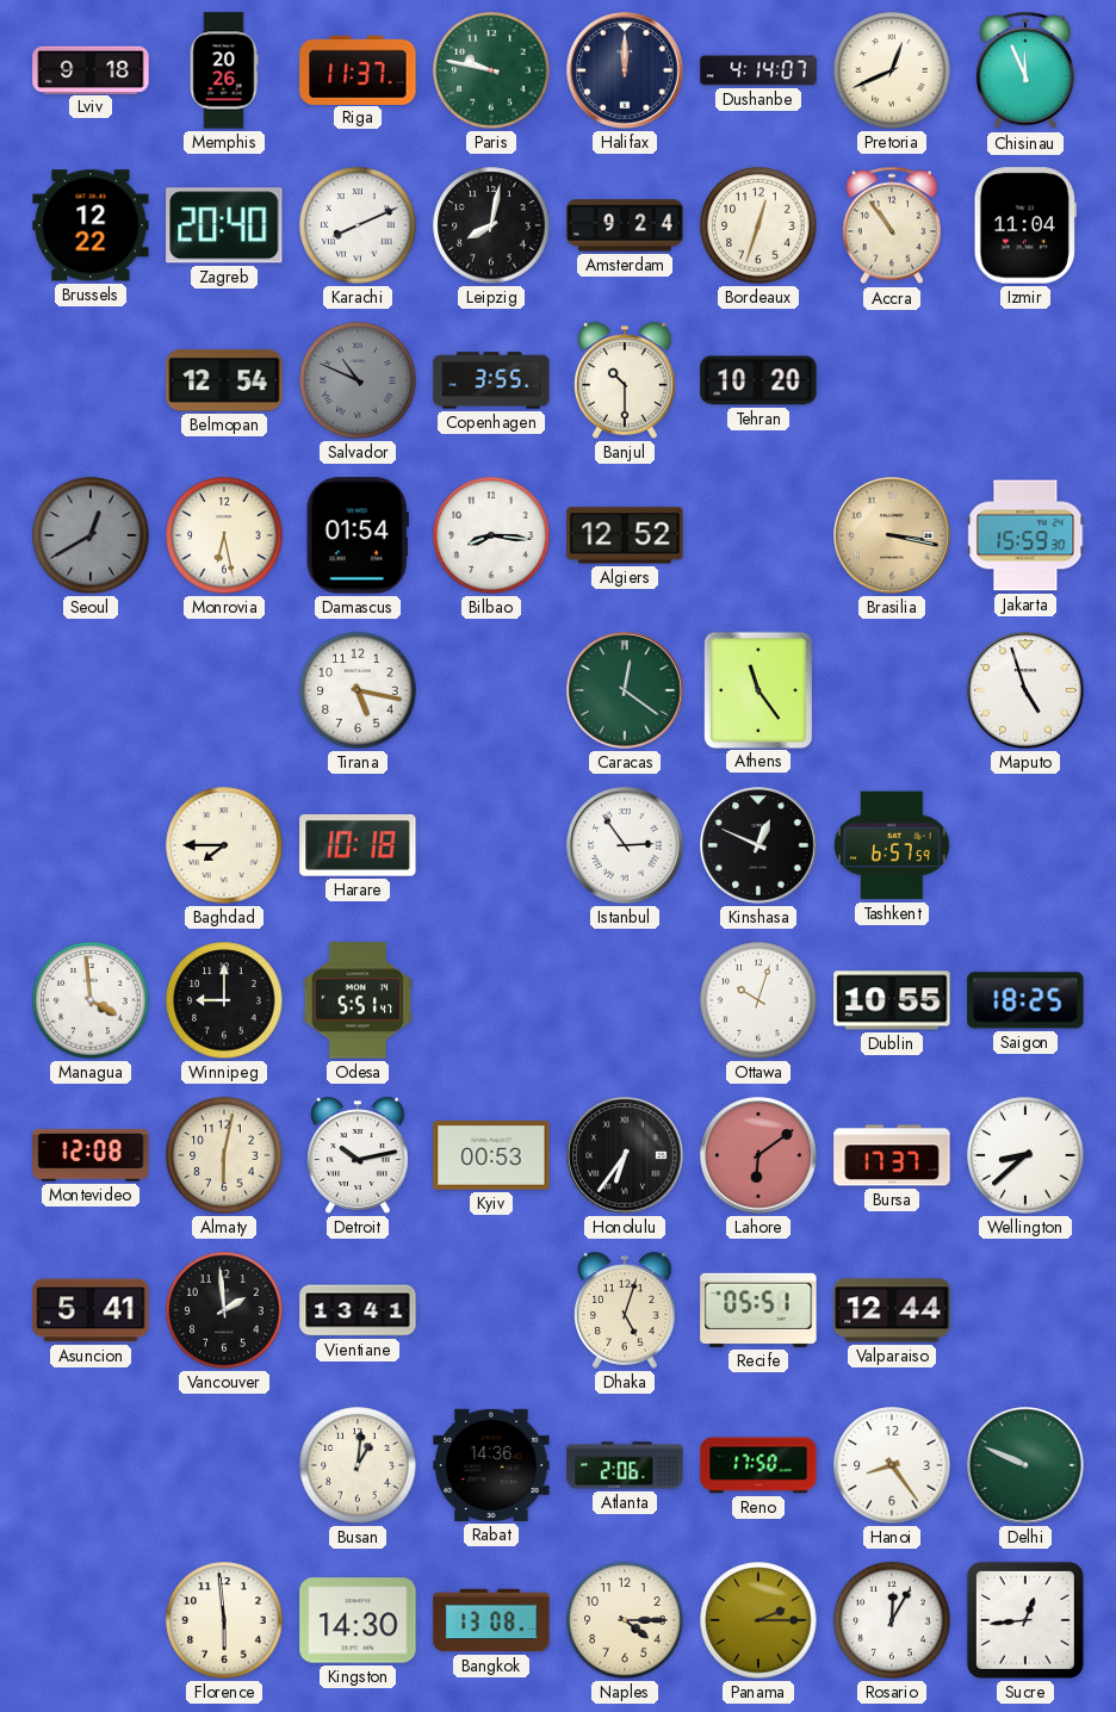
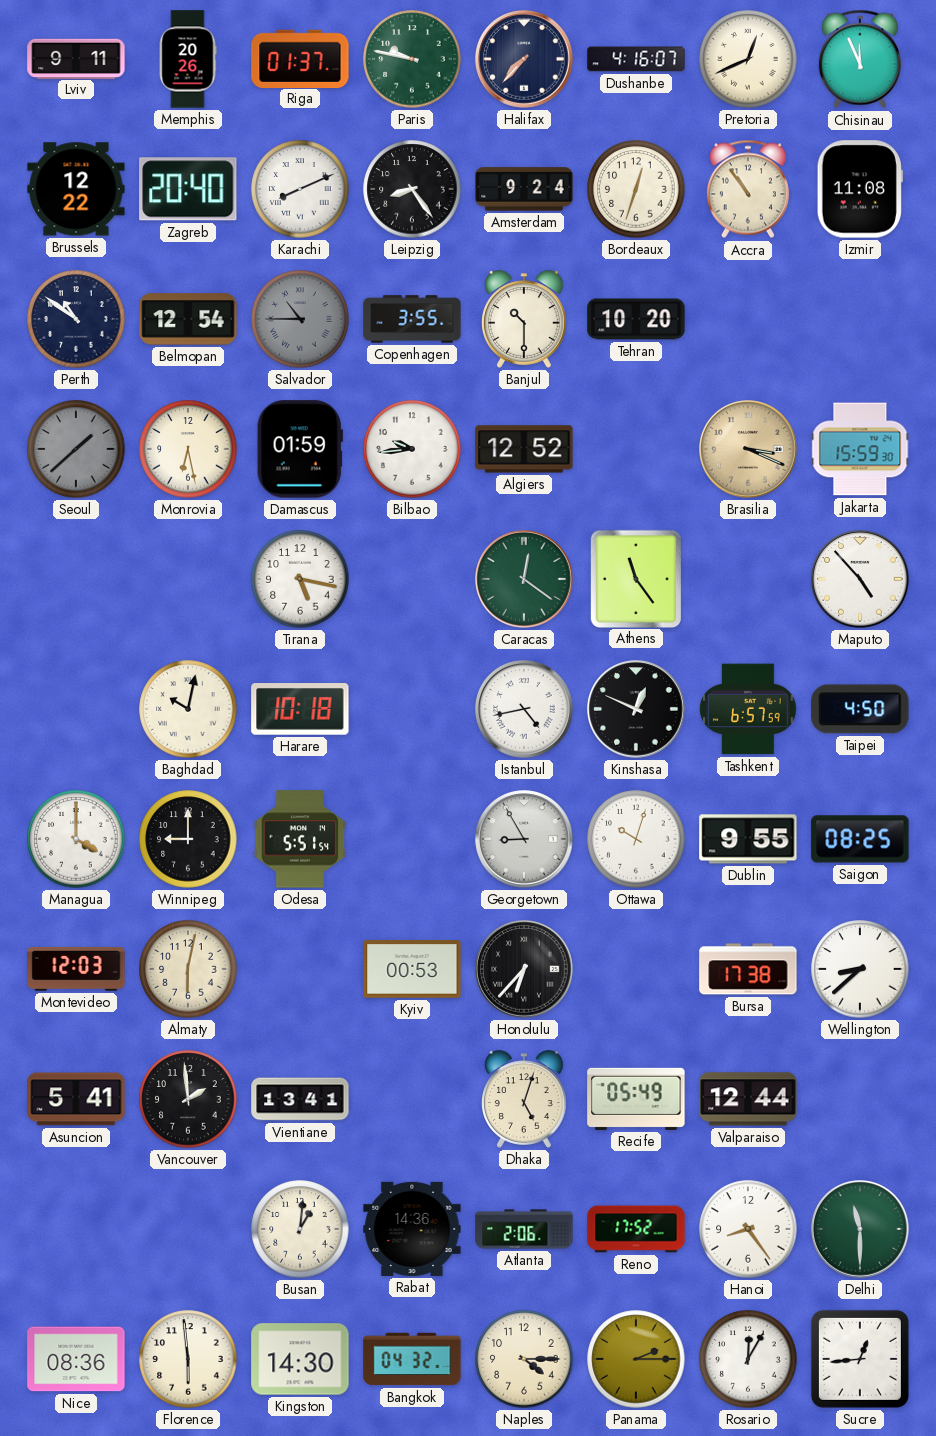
Lviv: 9:18 -> 9:11 (76, 58)
Riga: 11:37 -> 01:37 (300, 58)
Halifax: 12:00 -> 7:37 (524, 59)
Dushanbe: 4:14 -> 4:16 (636, 59)
Leipzig: 8:02 -> 8:24 (412, 189)
Izmir: 11:04 -> 11:08 (860, 189)
Perth: none -> 10:51 (76, 319)
Salvador: 10:49 -> 10:45 (300, 319)
Seoul: 12:40 -> 1:38 (76, 449)
Damascus: 01:54 -> 01:59 (300, 449)
Bilbao: 8:16 -> 9:44 (412, 449)
Brasilia: 3:17 -> 3:19 (748, 449)
Maputo: 4:57 -> 4:53 (860, 579)
Baghdad: 7:45 -> 10:02 (188, 709)
Istanbul: 2:54 -> 4:43 (524, 709)
Taipei: none -> 4:50 (860, 709)
Managua: 3:59 -> 4:00 (76, 839)
Odesa: 5:51:47 -> 5:51:54 (300, 839)
Georgetown: none -> 8:55 (524, 839)
Dublin: 10:55 -> 9:55 (748, 839)
Saigon: 18:25 -> 08:25 (860, 839)
Montevideo: 12:08 -> 12:03 (76, 969)
Detroit: 10:13 -> none (359, 1155)
Honolulu: 6:36 -> 6:37 (524, 969)
Lahore: 6:09 -> none (758, 1155)
Bursa: 17:37 -> 17:38 (748, 969)
Recife: 05:51 -> 05:49 (636, 1099)
Reno: 17:50 -> 17:52 (636, 1229)
Delhi: 9:49 -> 11:30 (860, 1229)
Nice: none -> 08:36 (76, 1359)
Bangkok: 13:08 -> 04:32 (412, 1359)
